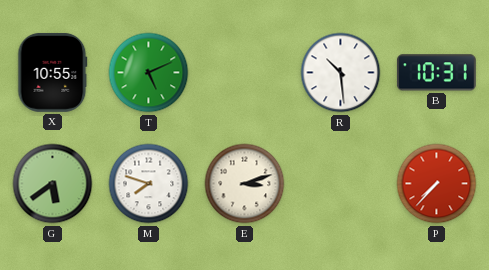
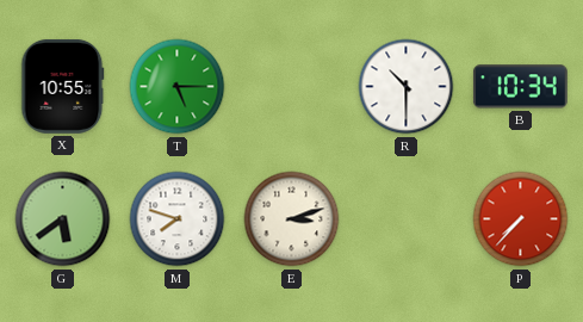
T: 5:11 -> 5:15 (178, 87)
R: 10:29 -> 10:30 (407, 87)
B: 10:31 -> 10:34 (520, 87)
